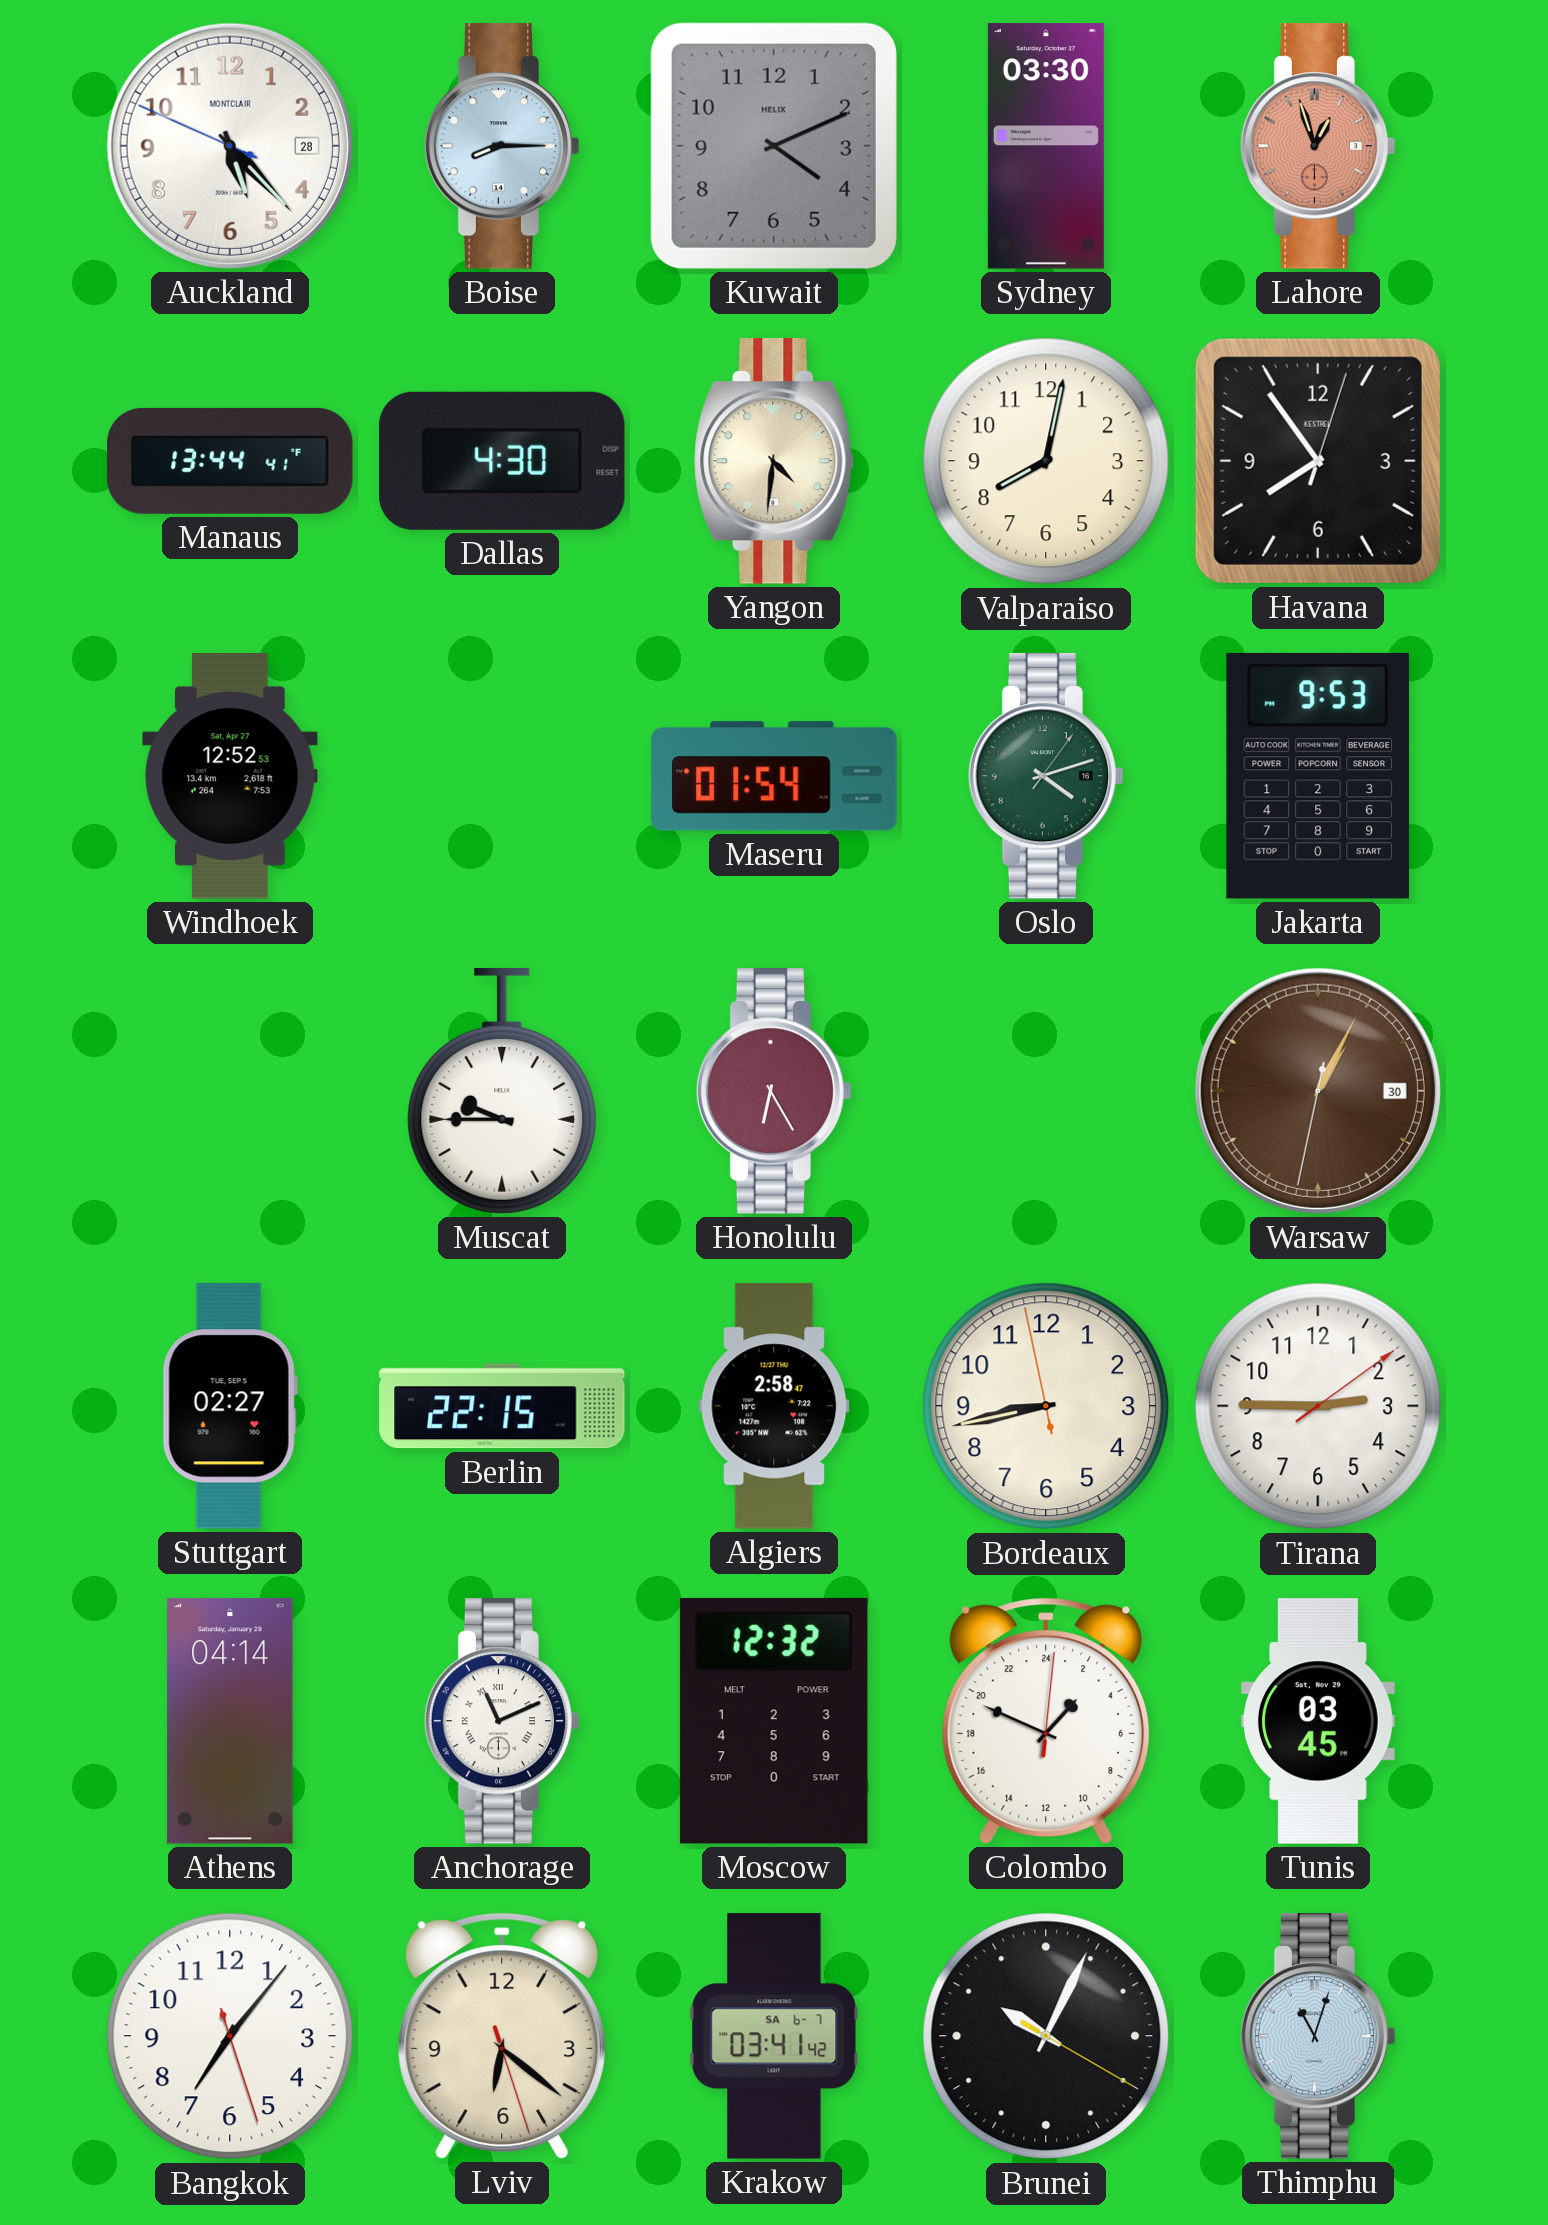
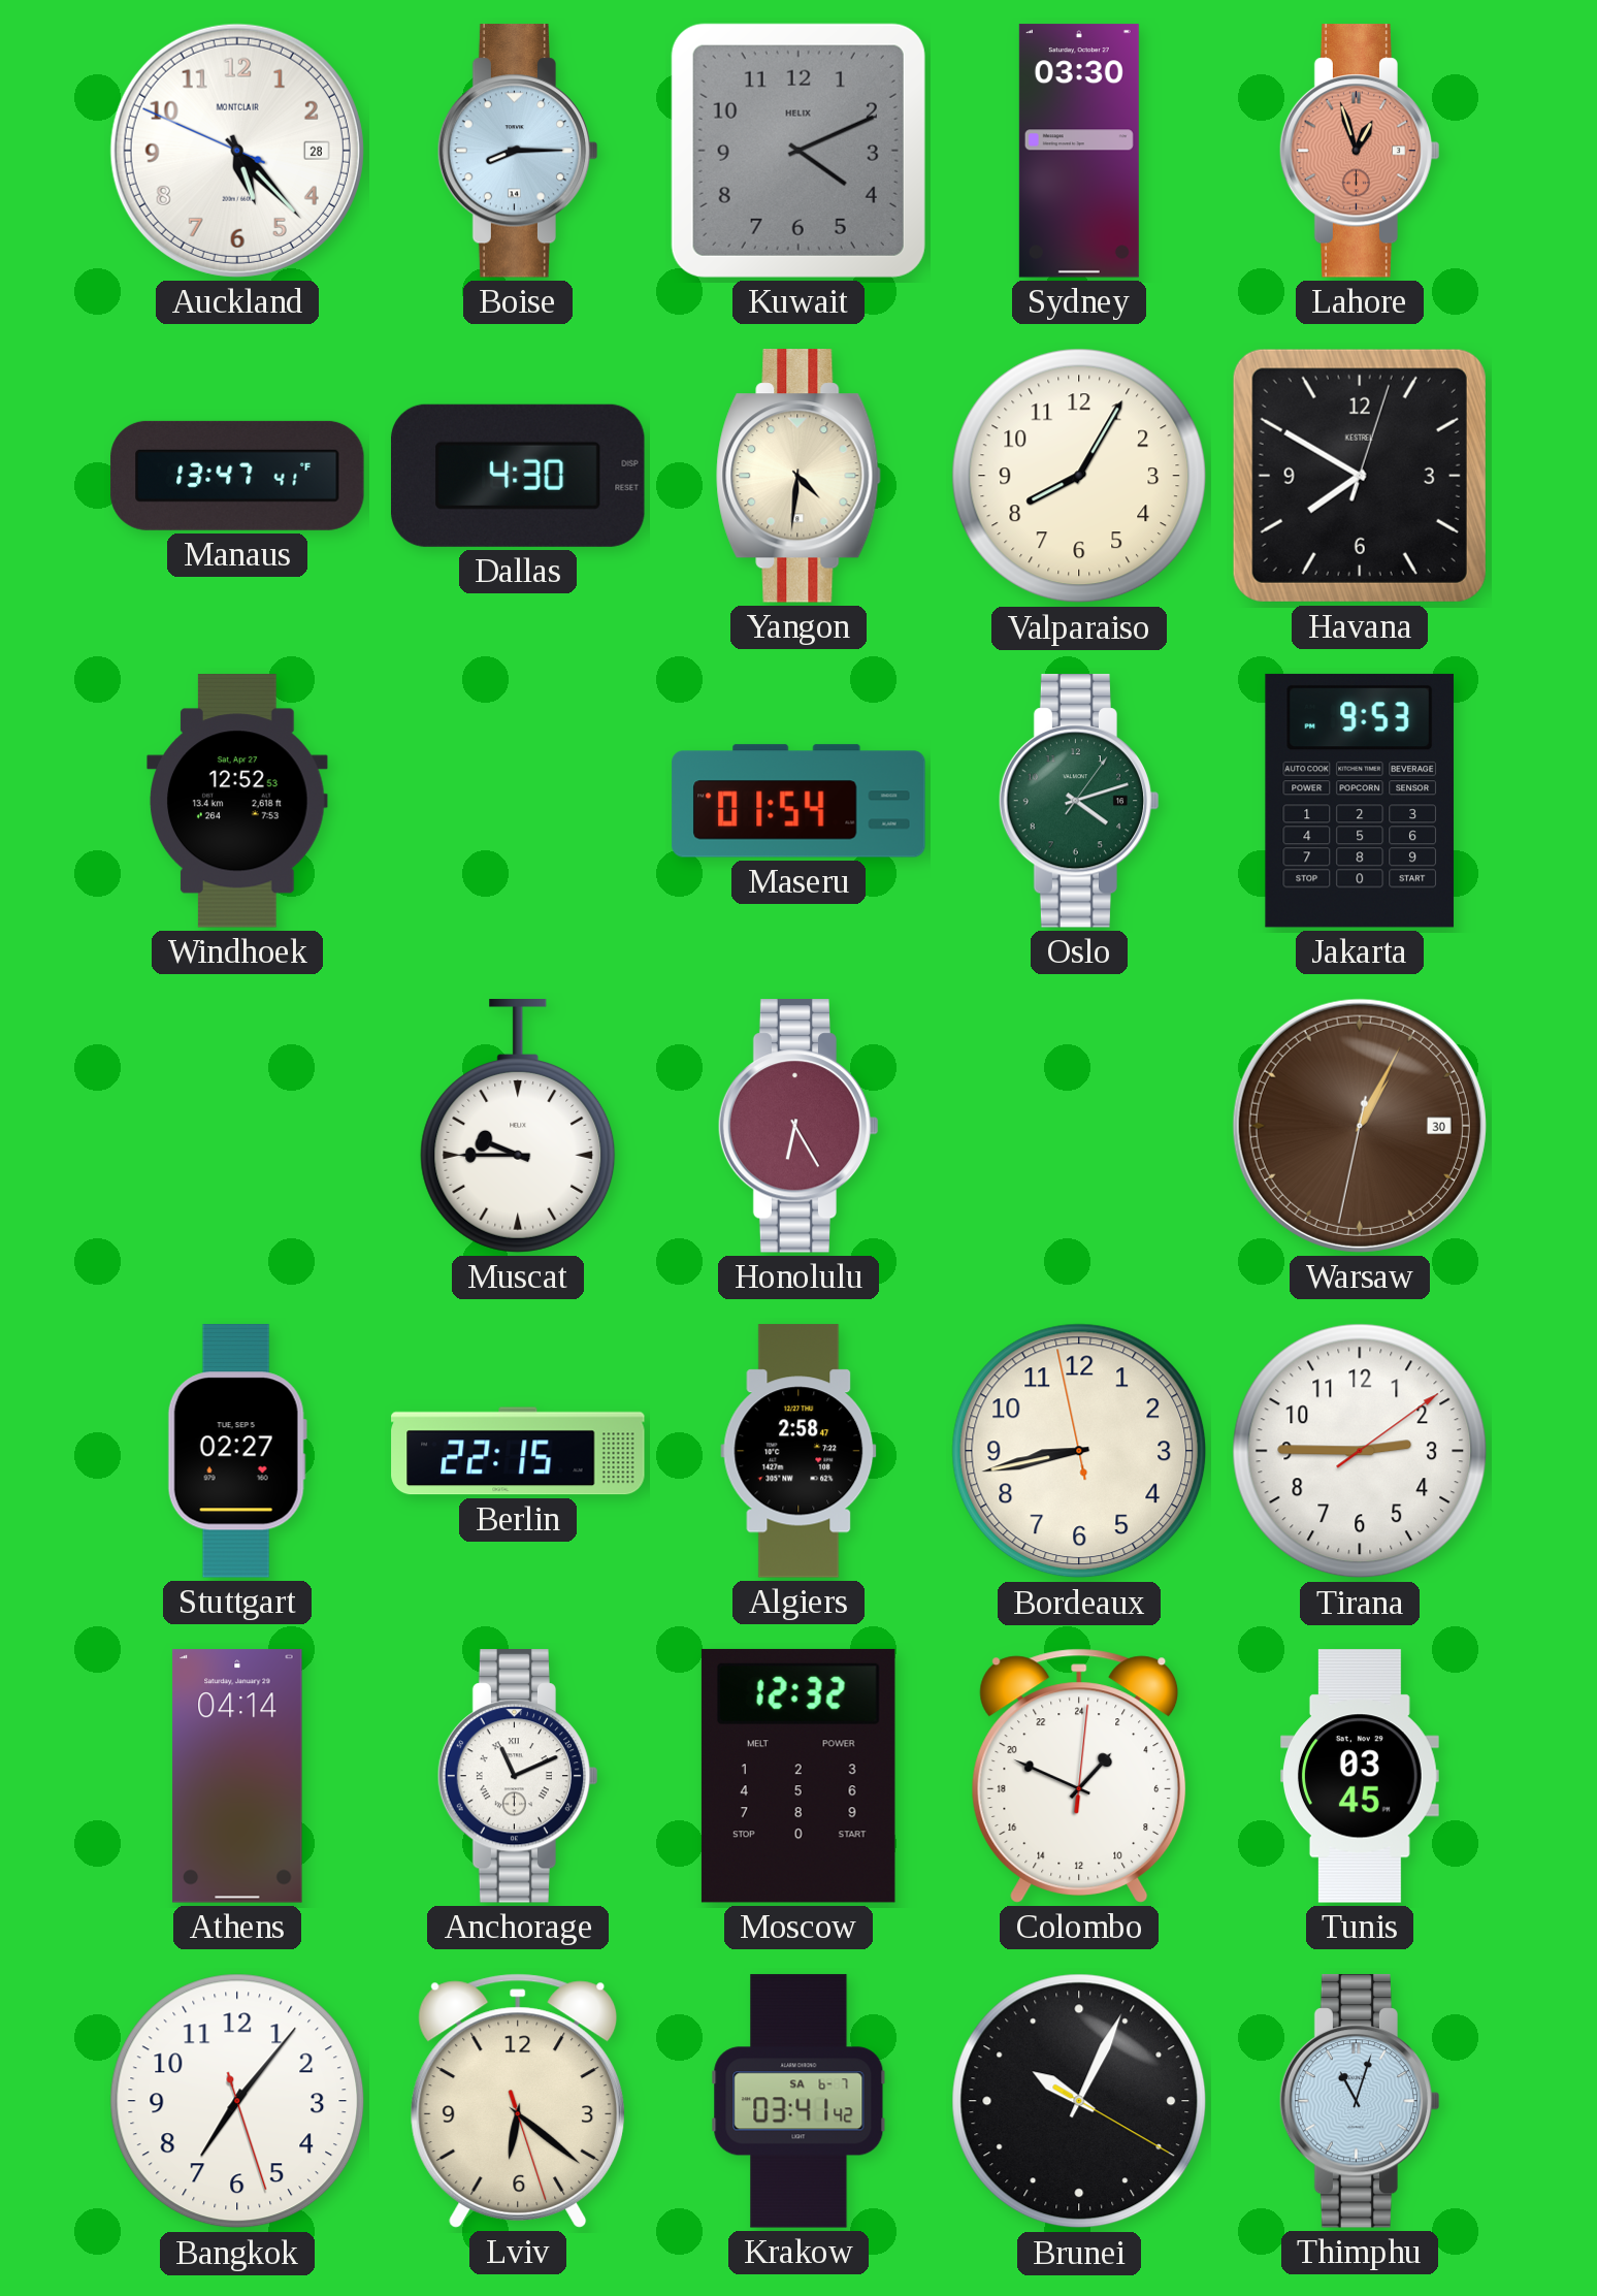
Manaus: 13:44 -> 13:47 (237, 476)
Valparaiso: 8:02 -> 8:05 (1079, 476)
Havana: 7:54 -> 7:50 (1360, 476)
